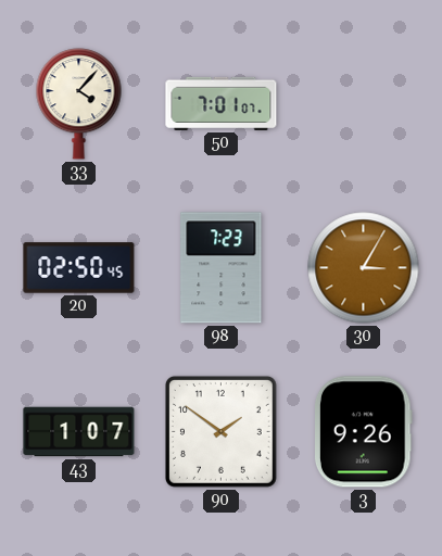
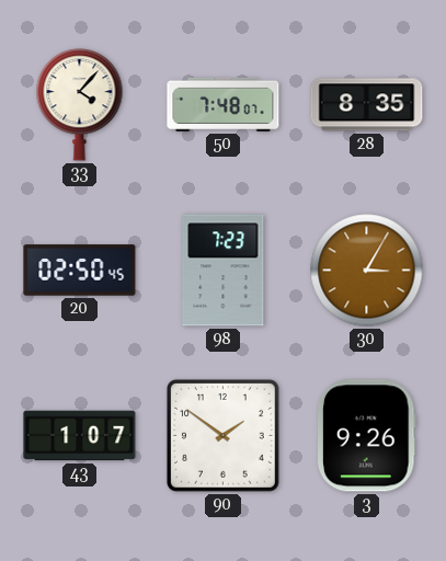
50: 7:01 -> 7:48 (224, 104)
28: none -> 8:35 (367, 105)
